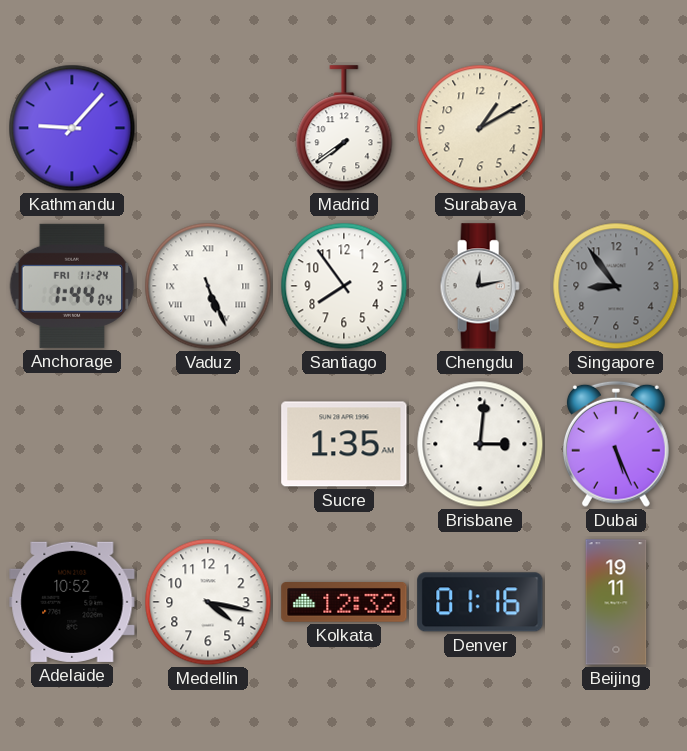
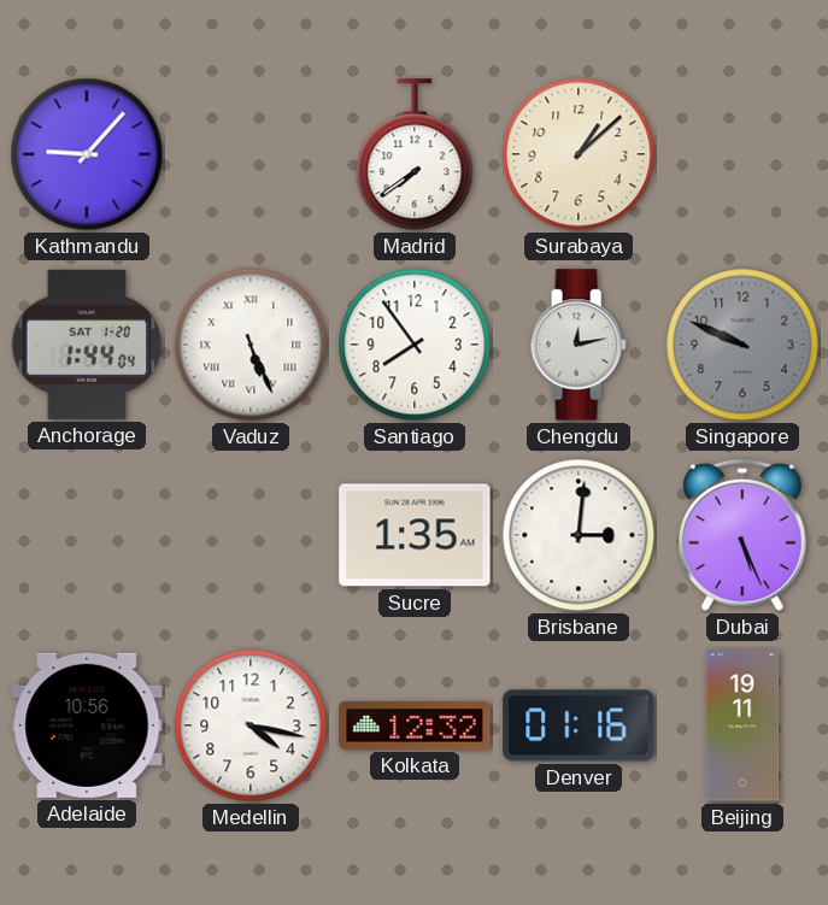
Surabaya: 1:10 -> 1:08 (579, 154)
Anchorage date: FRI 11-24 -> SAT 1-20 (87, 345)
Singapore: 8:54 -> 9:49 (742, 345)
Adelaide: 10:52 -> 10:56 (87, 725)
